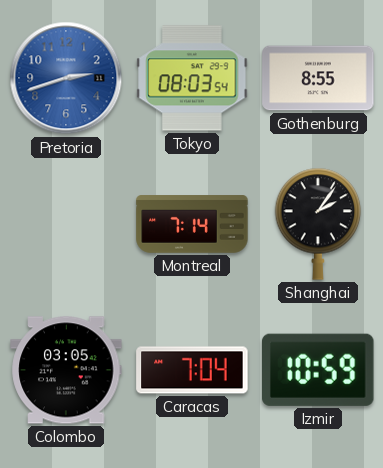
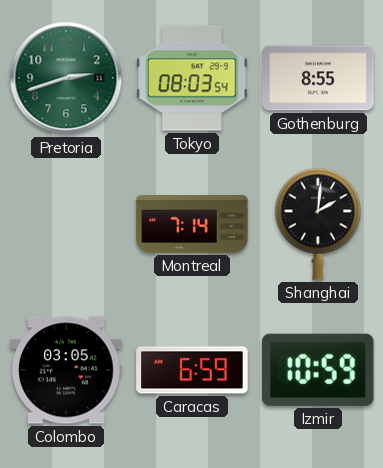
Pretoria dial: blue -> green (66, 78)
Shanghai: 2:06 -> 2:01 (318, 224)
Caracas: 7:04 -> 6:59 (192, 370)
